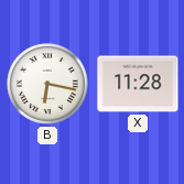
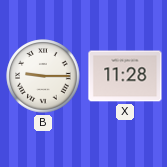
B: 6:17 -> 9:15 (43, 76)
